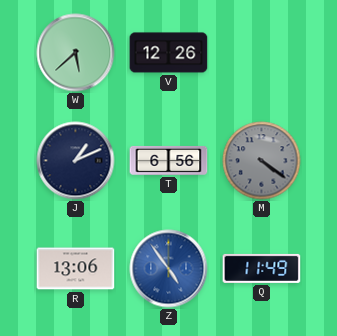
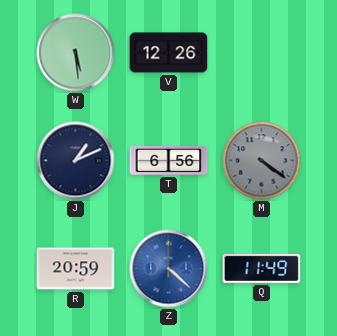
W: 5:38 -> 5:29 (76, 53)
R: 13:06 -> 20:59 (76, 269)
Z: 4:54 -> 4:22 (169, 269)
